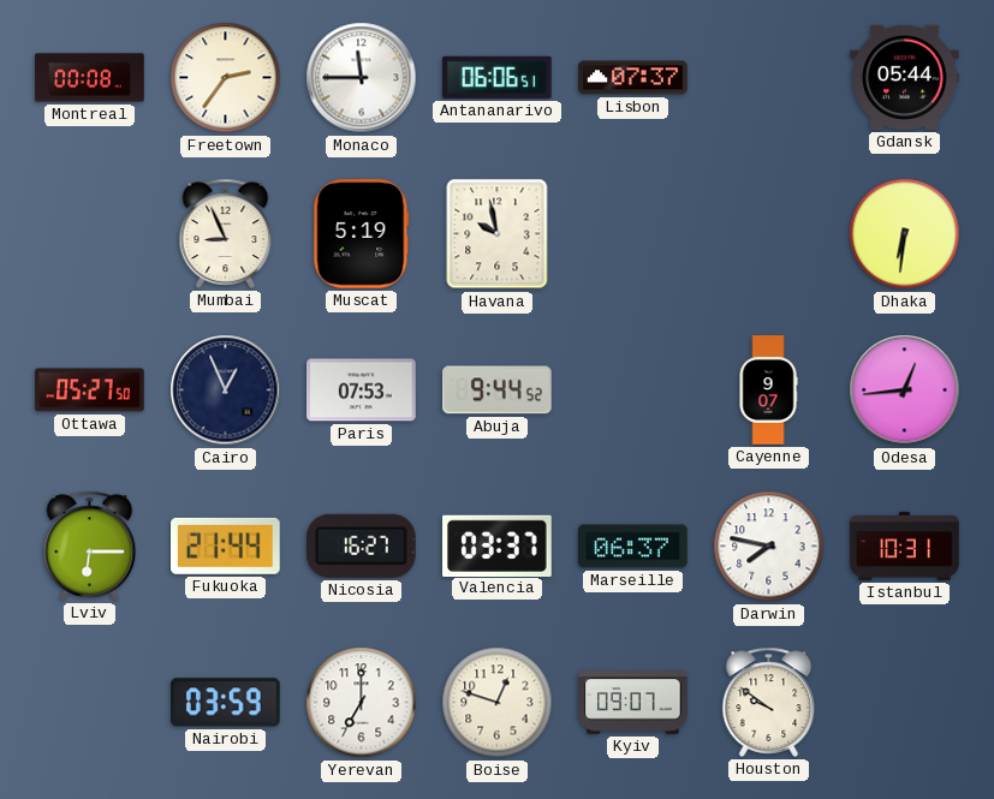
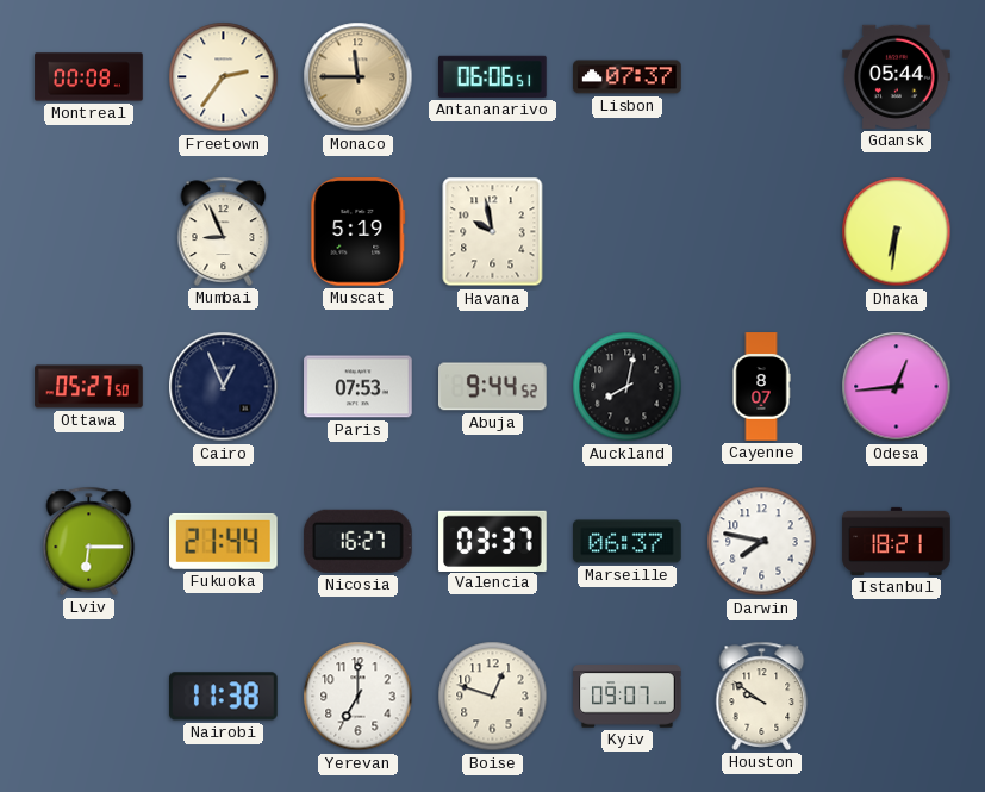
Monaco dial: white -> champagne (359, 77)
Auckland: none -> 8:02 (628, 387)
Cayenne: 9:07 -> 8:07 (761, 387)
Istanbul: 10:31 -> 18:21 (897, 541)
Nairobi: 03:59 -> 11:38 (224, 697)
